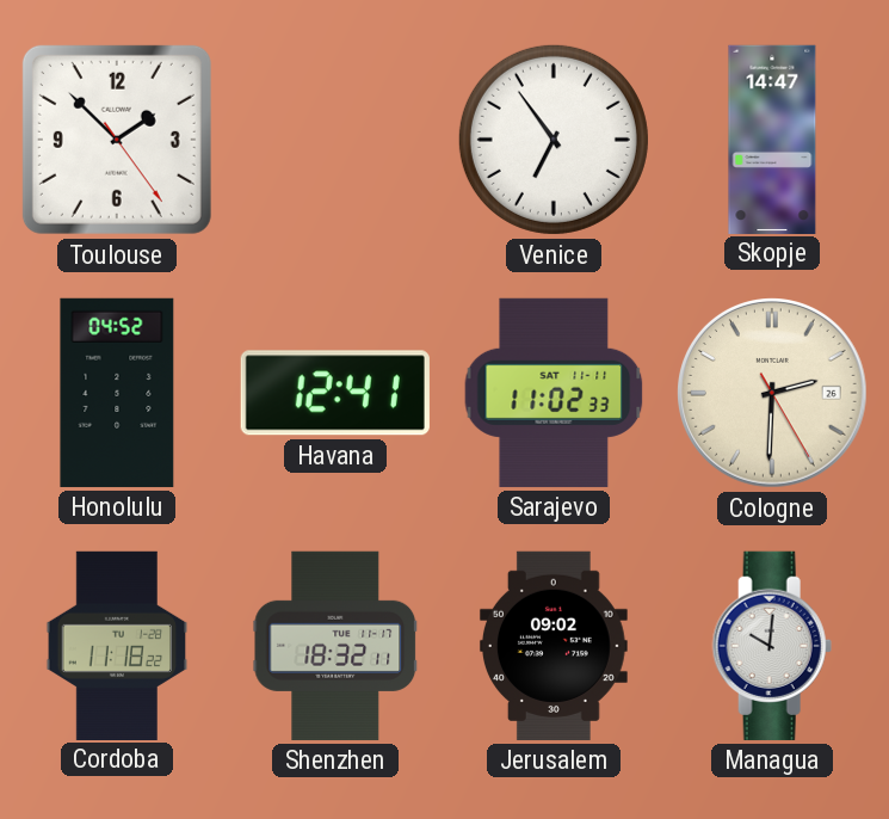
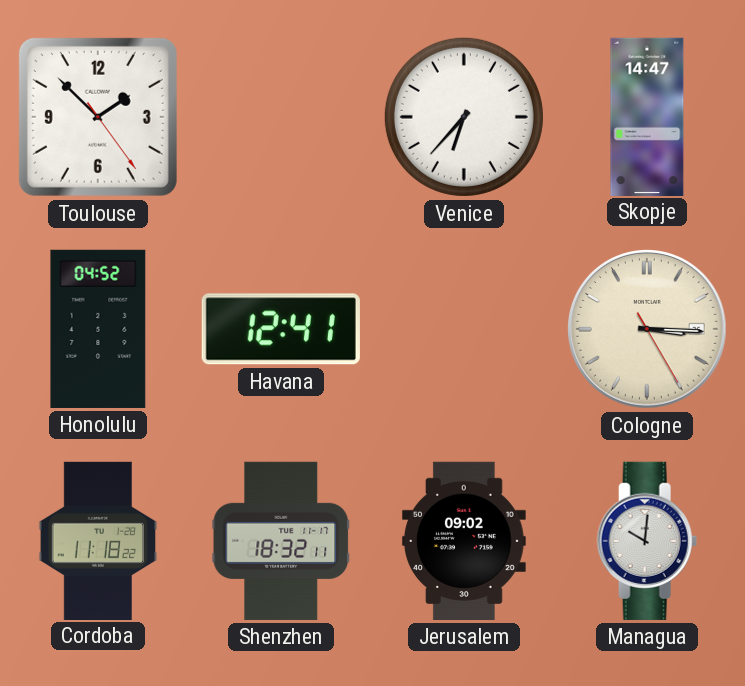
Venice: 6:54 -> 6:37 (464, 117)
Sarajevo: 11:02 -> none (554, 393)
Cologne: 2:30 -> 3:15 (648, 330)
